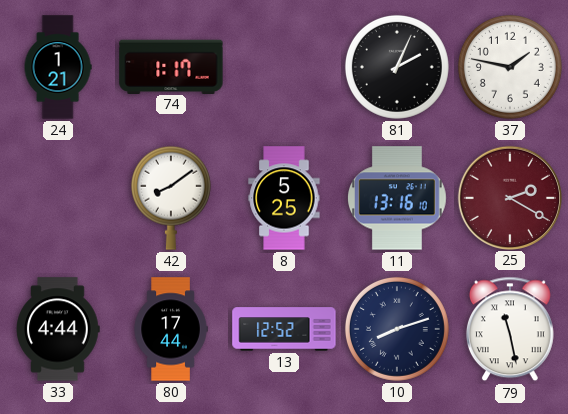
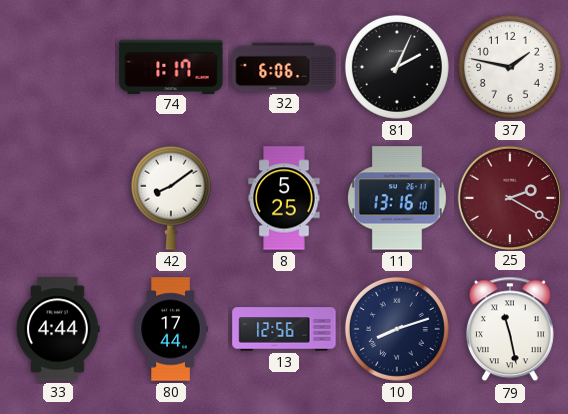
24: 1:21 -> none (58, 67)
32: none -> 6:06 (284, 67)
13: 12:52 -> 12:56 (284, 329)
